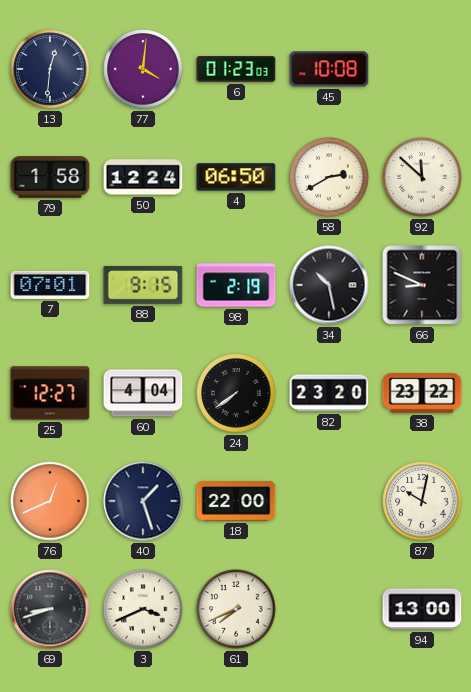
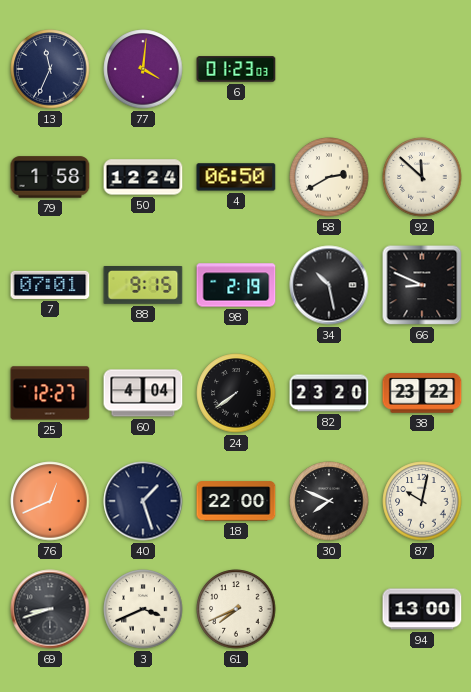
13: 12:31 -> 11:34 (50, 69)
45: 10:08 -> none (329, 69)
30: none -> 7:49 (329, 501)
